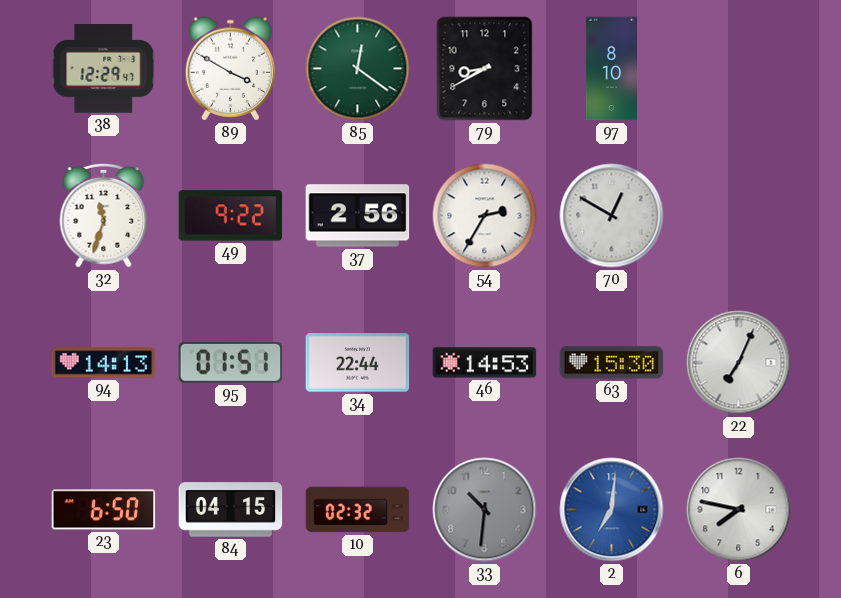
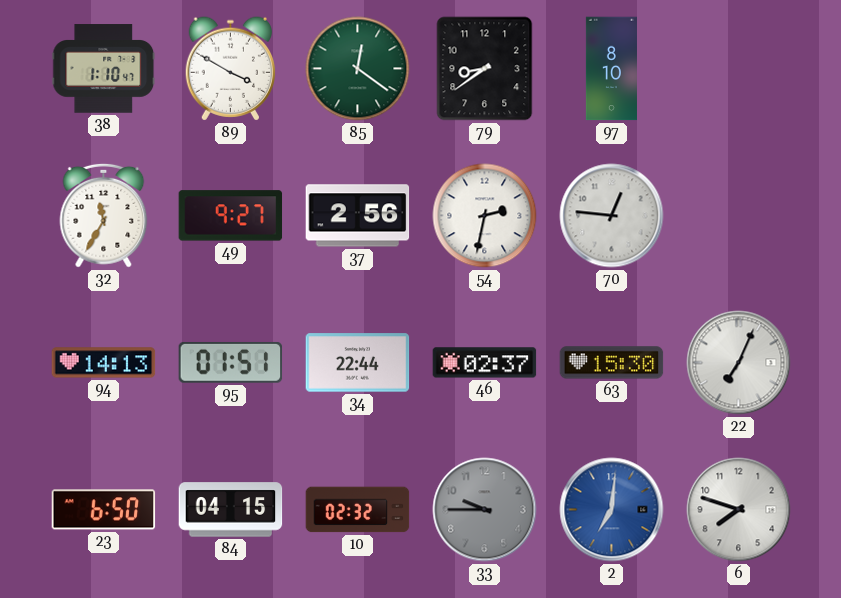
38: 12:29 -> 1:10 (104, 69)
79: 8:40 -> 8:39 (485, 69)
32: 11:33 -> 11:35 (104, 215)
49: 9:22 -> 9:27 (231, 216)
54: 2:35 -> 2:32 (485, 216)
70: 12:50 -> 12:46 (612, 216)
46: 14:53 -> 02:37 (485, 363)
33: 10:31 -> 9:45 (485, 510)
6: 7:47 -> 7:48 (739, 510)
